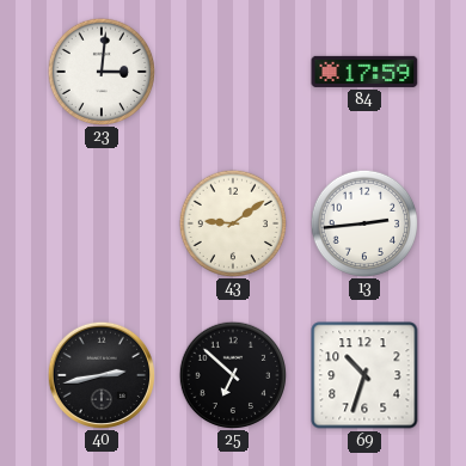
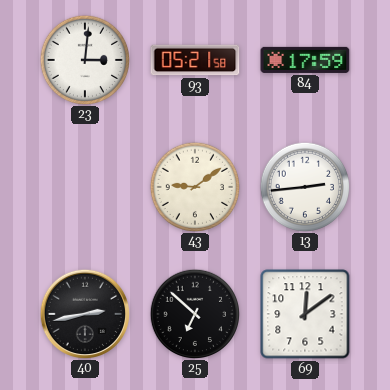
93: none -> 05:21 (195, 60)
69: 10:33 -> 12:09 (305, 314)
